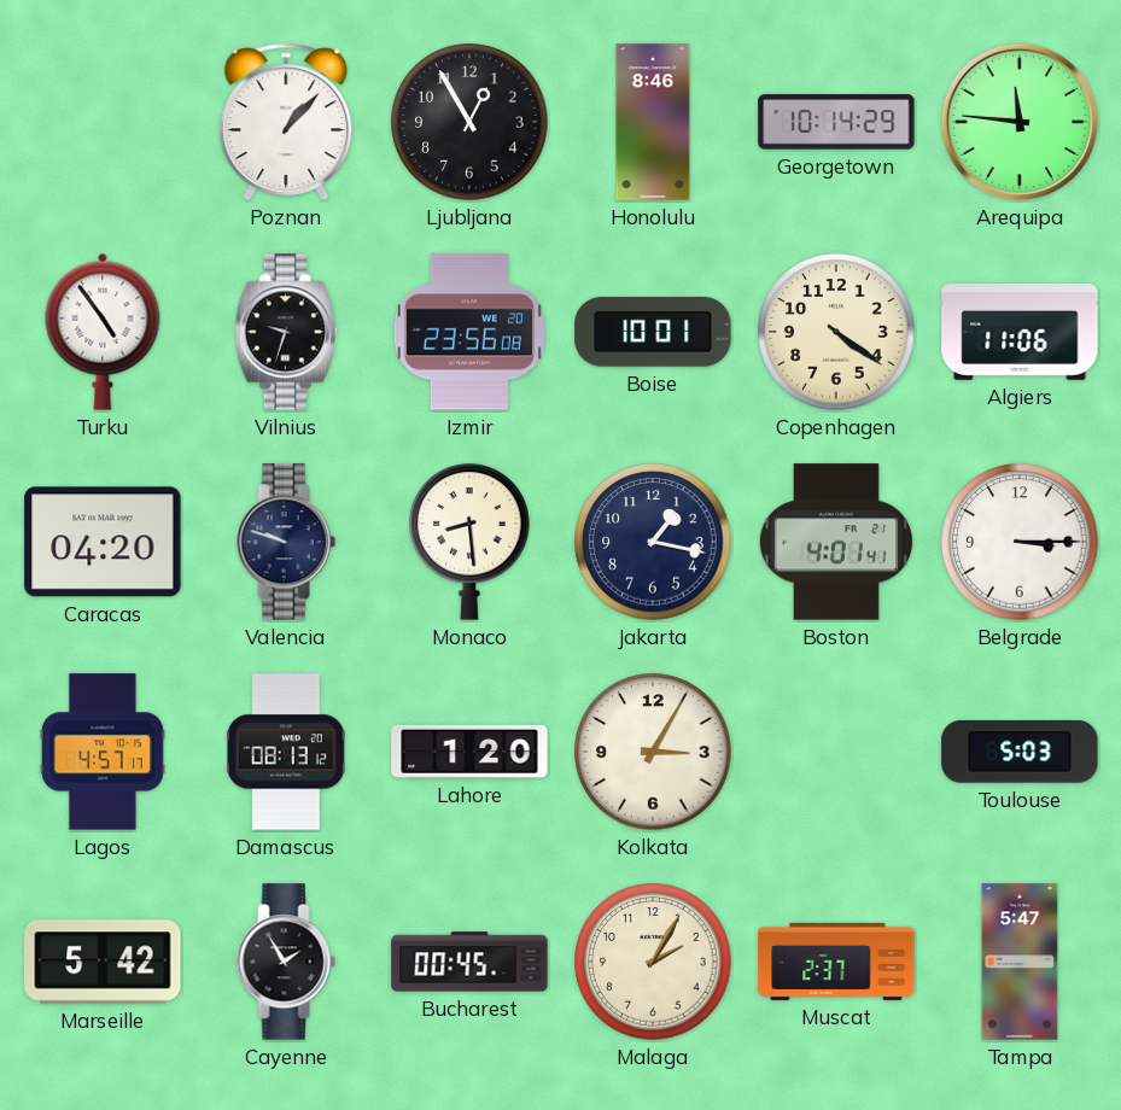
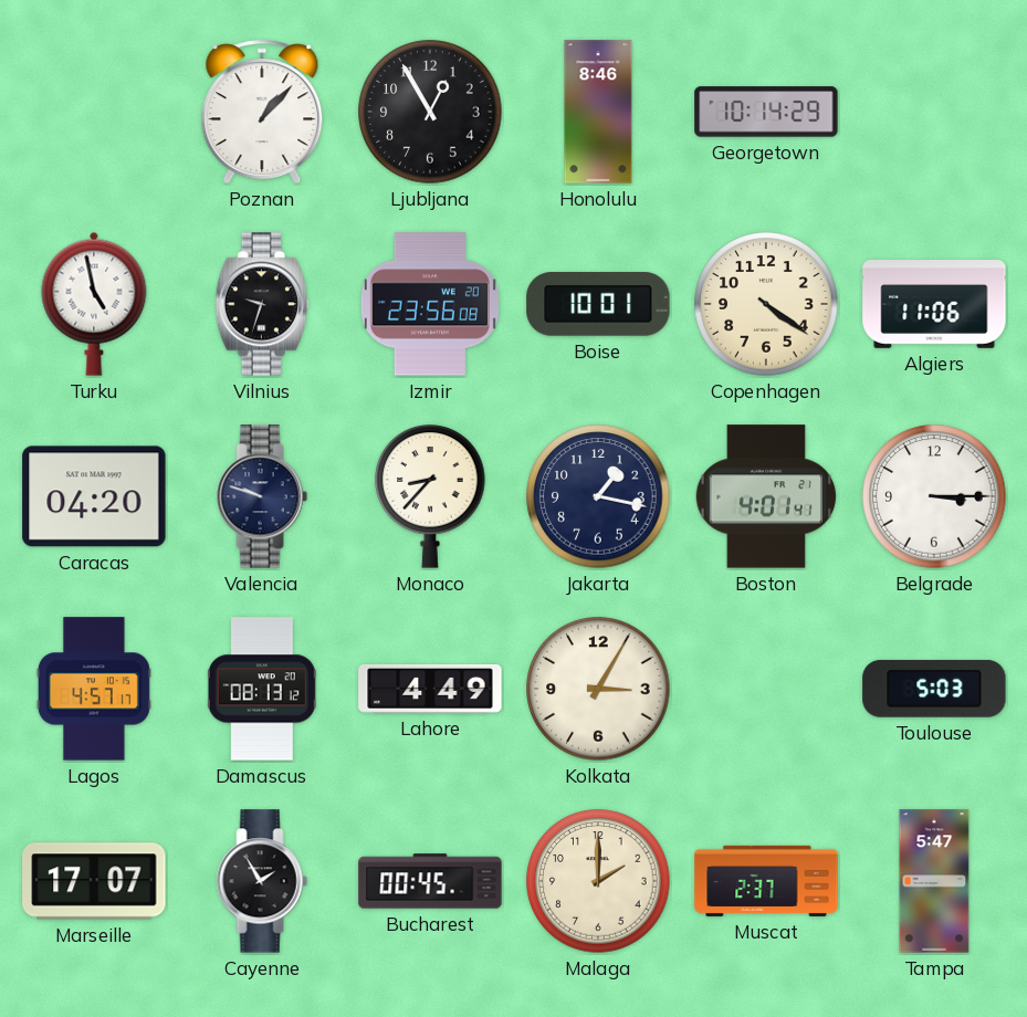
Arequipa: 11:46 -> none (1020, 122)
Turku: 4:54 -> 4:58 (94, 304)
Monaco: 8:29 -> 8:37 (430, 496)
Lahore: 1:20 -> 4:49 (430, 689)
Marseille: 5:42 -> 17:07 (94, 881)
Malaga: 2:05 -> 2:00 (598, 881)
